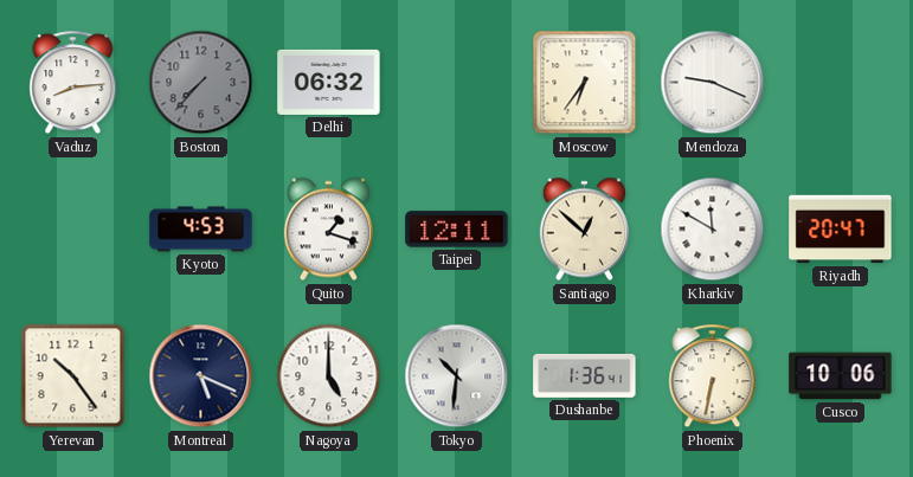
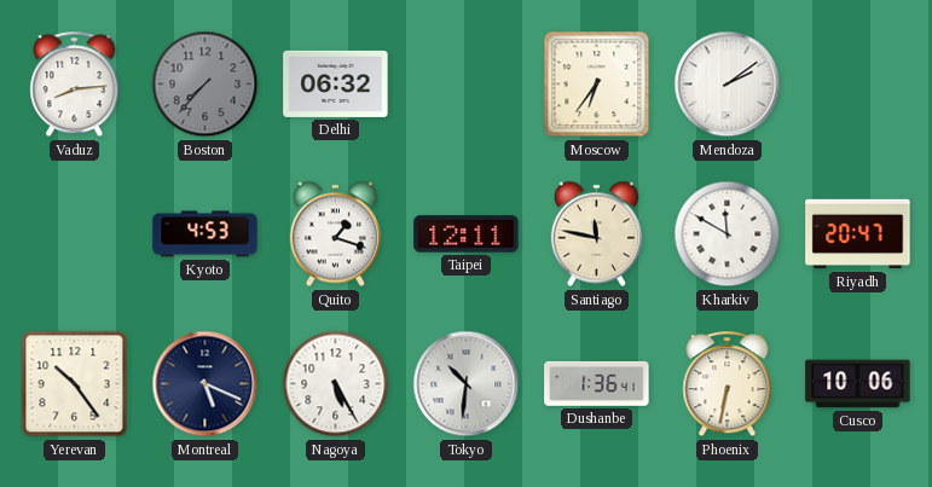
Mendoza: 9:19 -> 2:09 (728, 85)
Santiago: 12:52 -> 11:47 (596, 234)
Nagoya: 5:00 -> 5:25 (336, 384)
